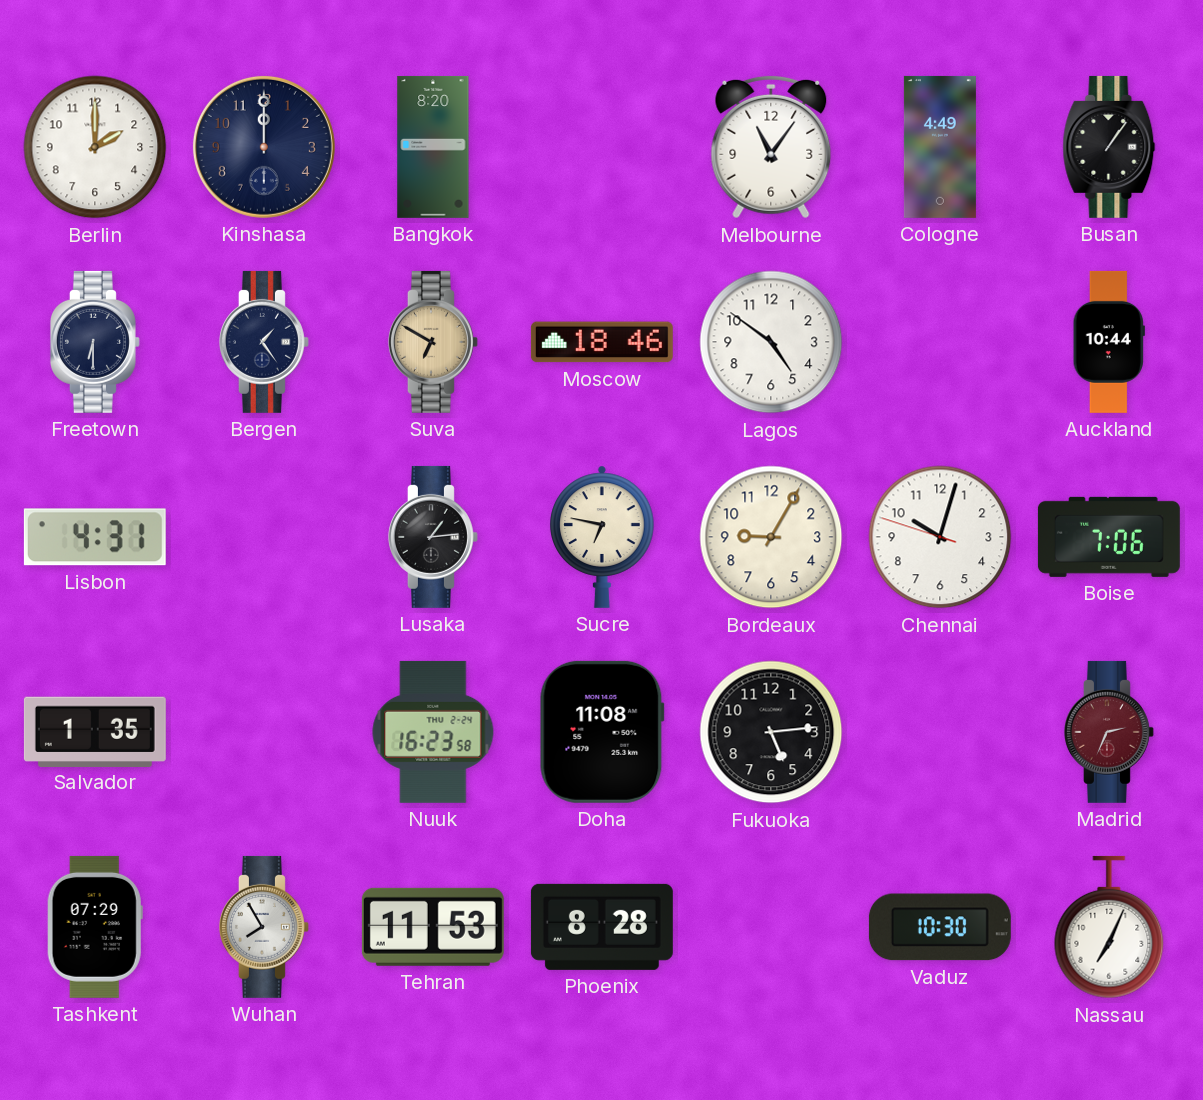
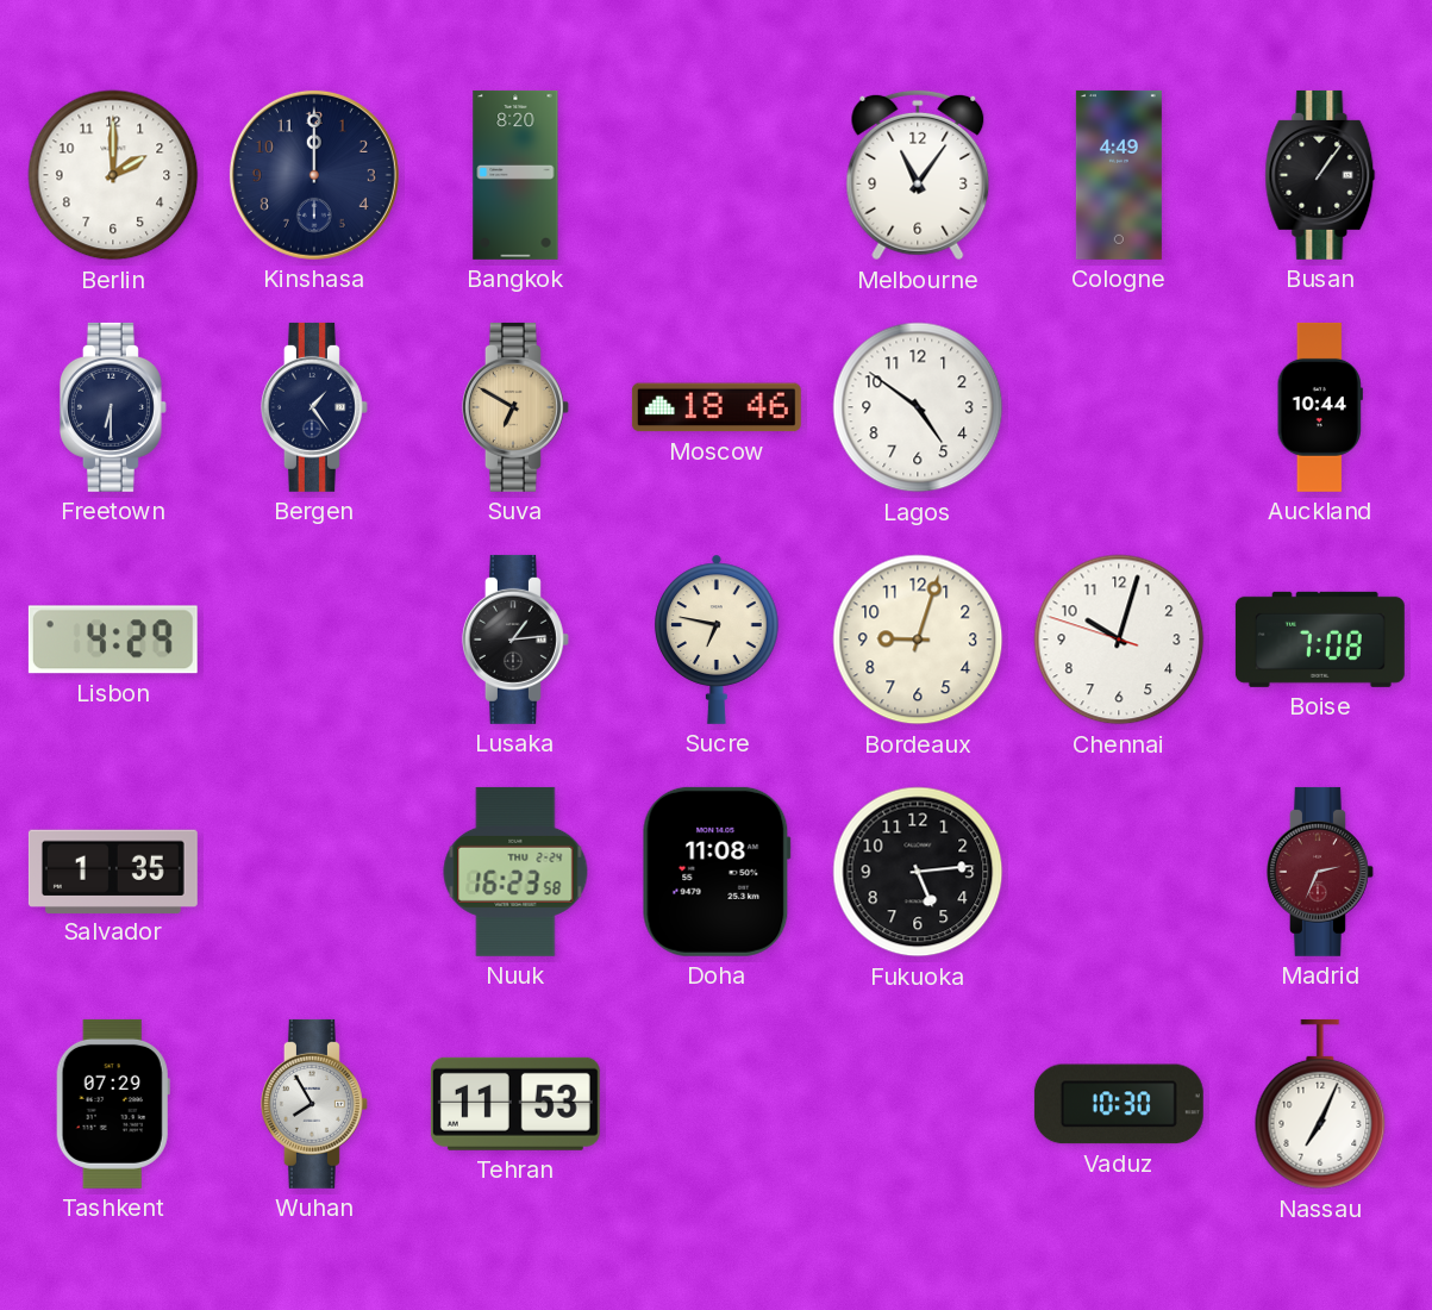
Lisbon: 4:31 -> 4:29 (113, 640)
Bordeaux: 9:05 -> 9:03 (918, 640)
Boise: 7:06 -> 7:08 (1320, 640)
Phoenix: 8:28 -> none (602, 927)
